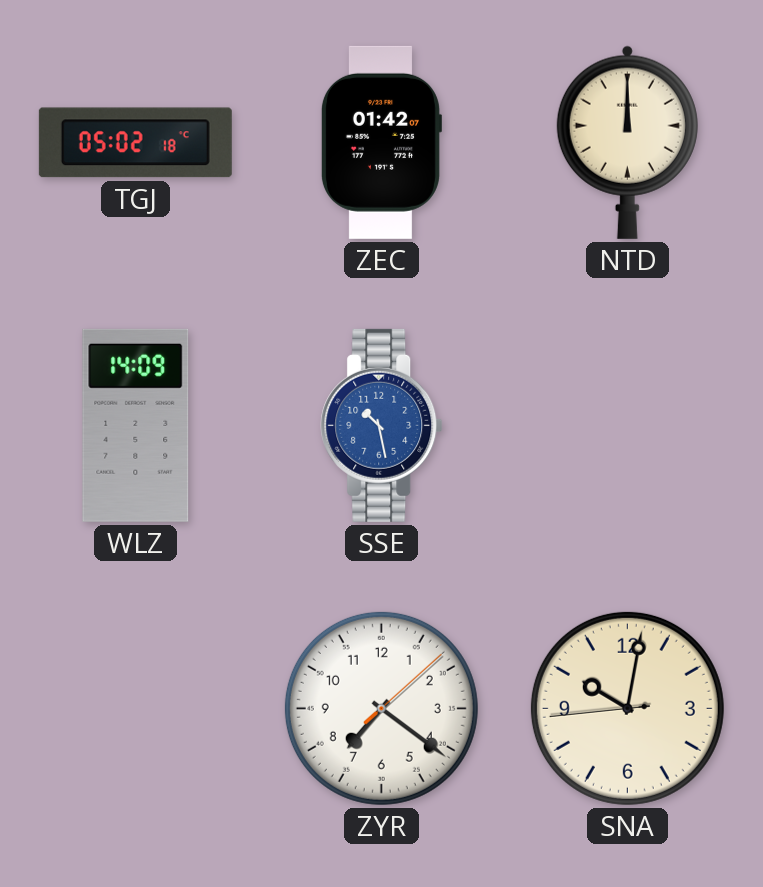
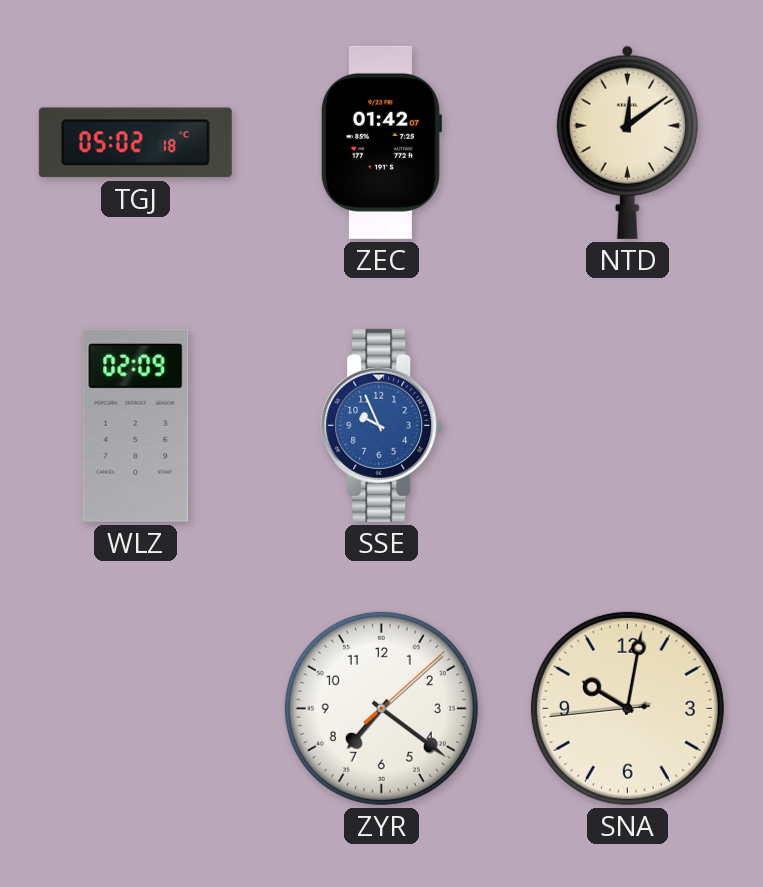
NTD: 12:00 -> 12:09 (627, 142)
WLZ: 14:09 -> 02:09 (136, 425)
SSE: 10:28 -> 9:56 (382, 425)
